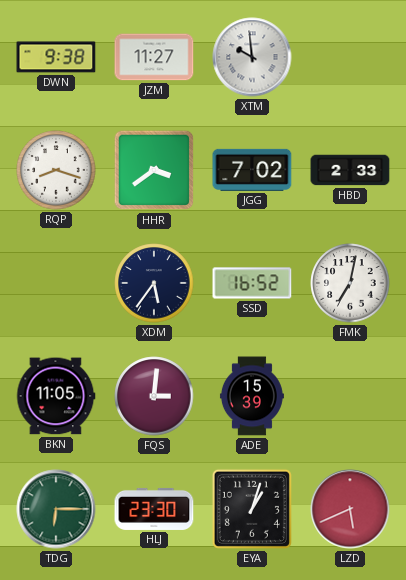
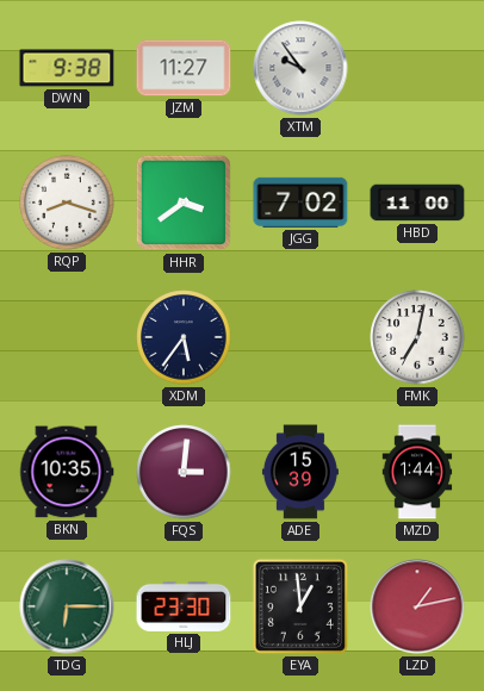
XTM: 9:59 -> 9:54 (300, 68)
HBD: 2:33 -> 11:00 (417, 203)
SSD: 16:52 -> none (252, 283)
BKN: 11:05 -> 10:35 (67, 472)
MZD: none -> 1:44 (417, 472)
EYA: 1:03 -> 12:59 (300, 606)
LZD: 5:41 -> 1:13 (417, 606)
